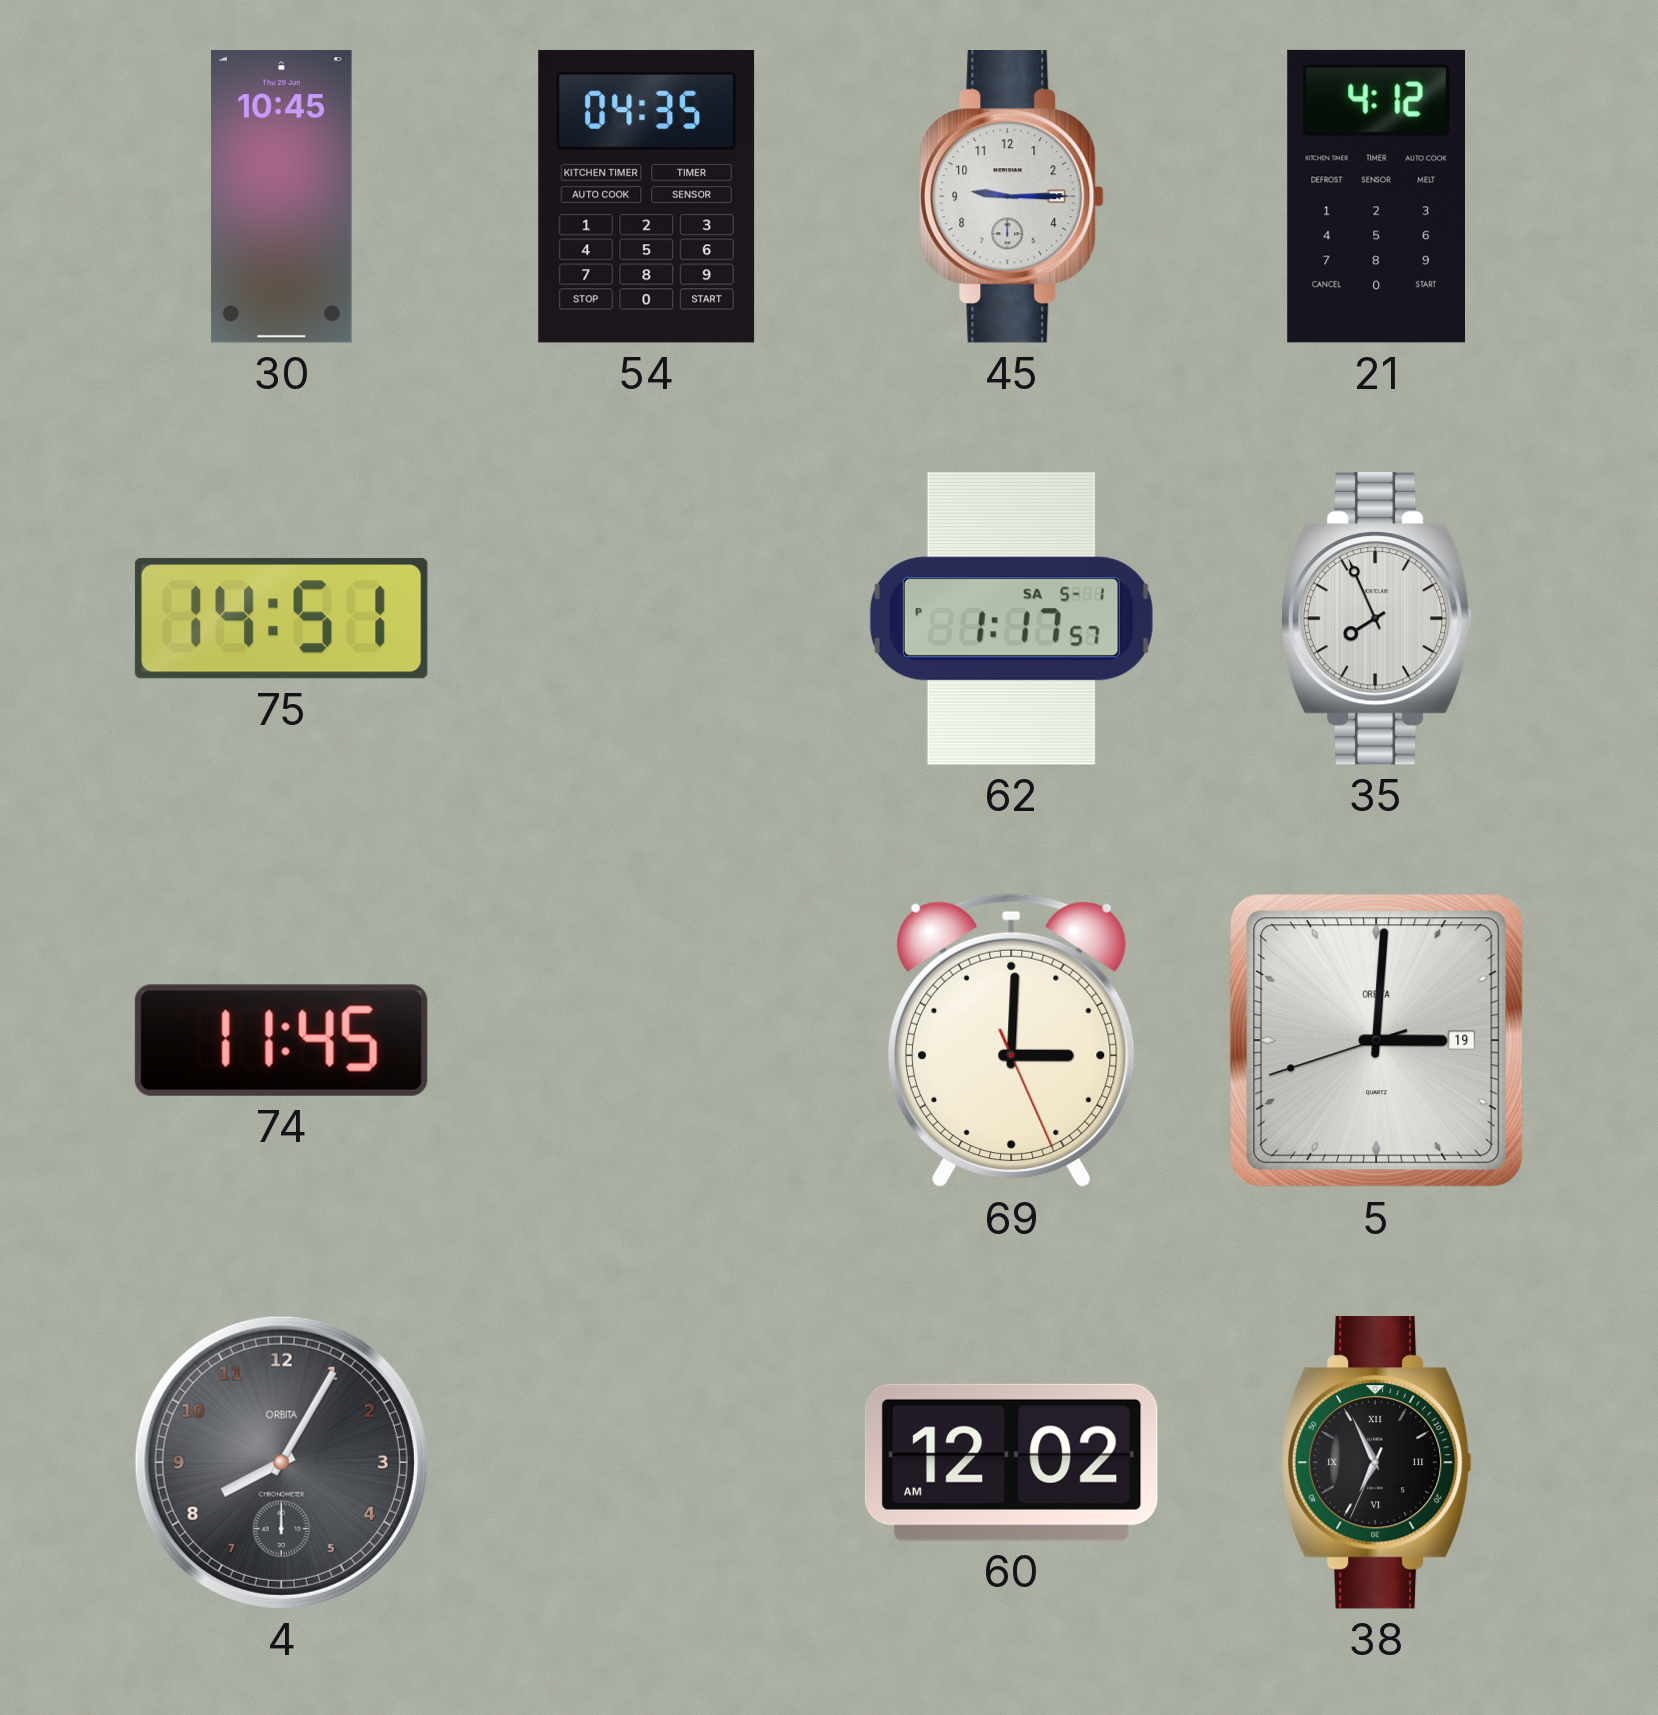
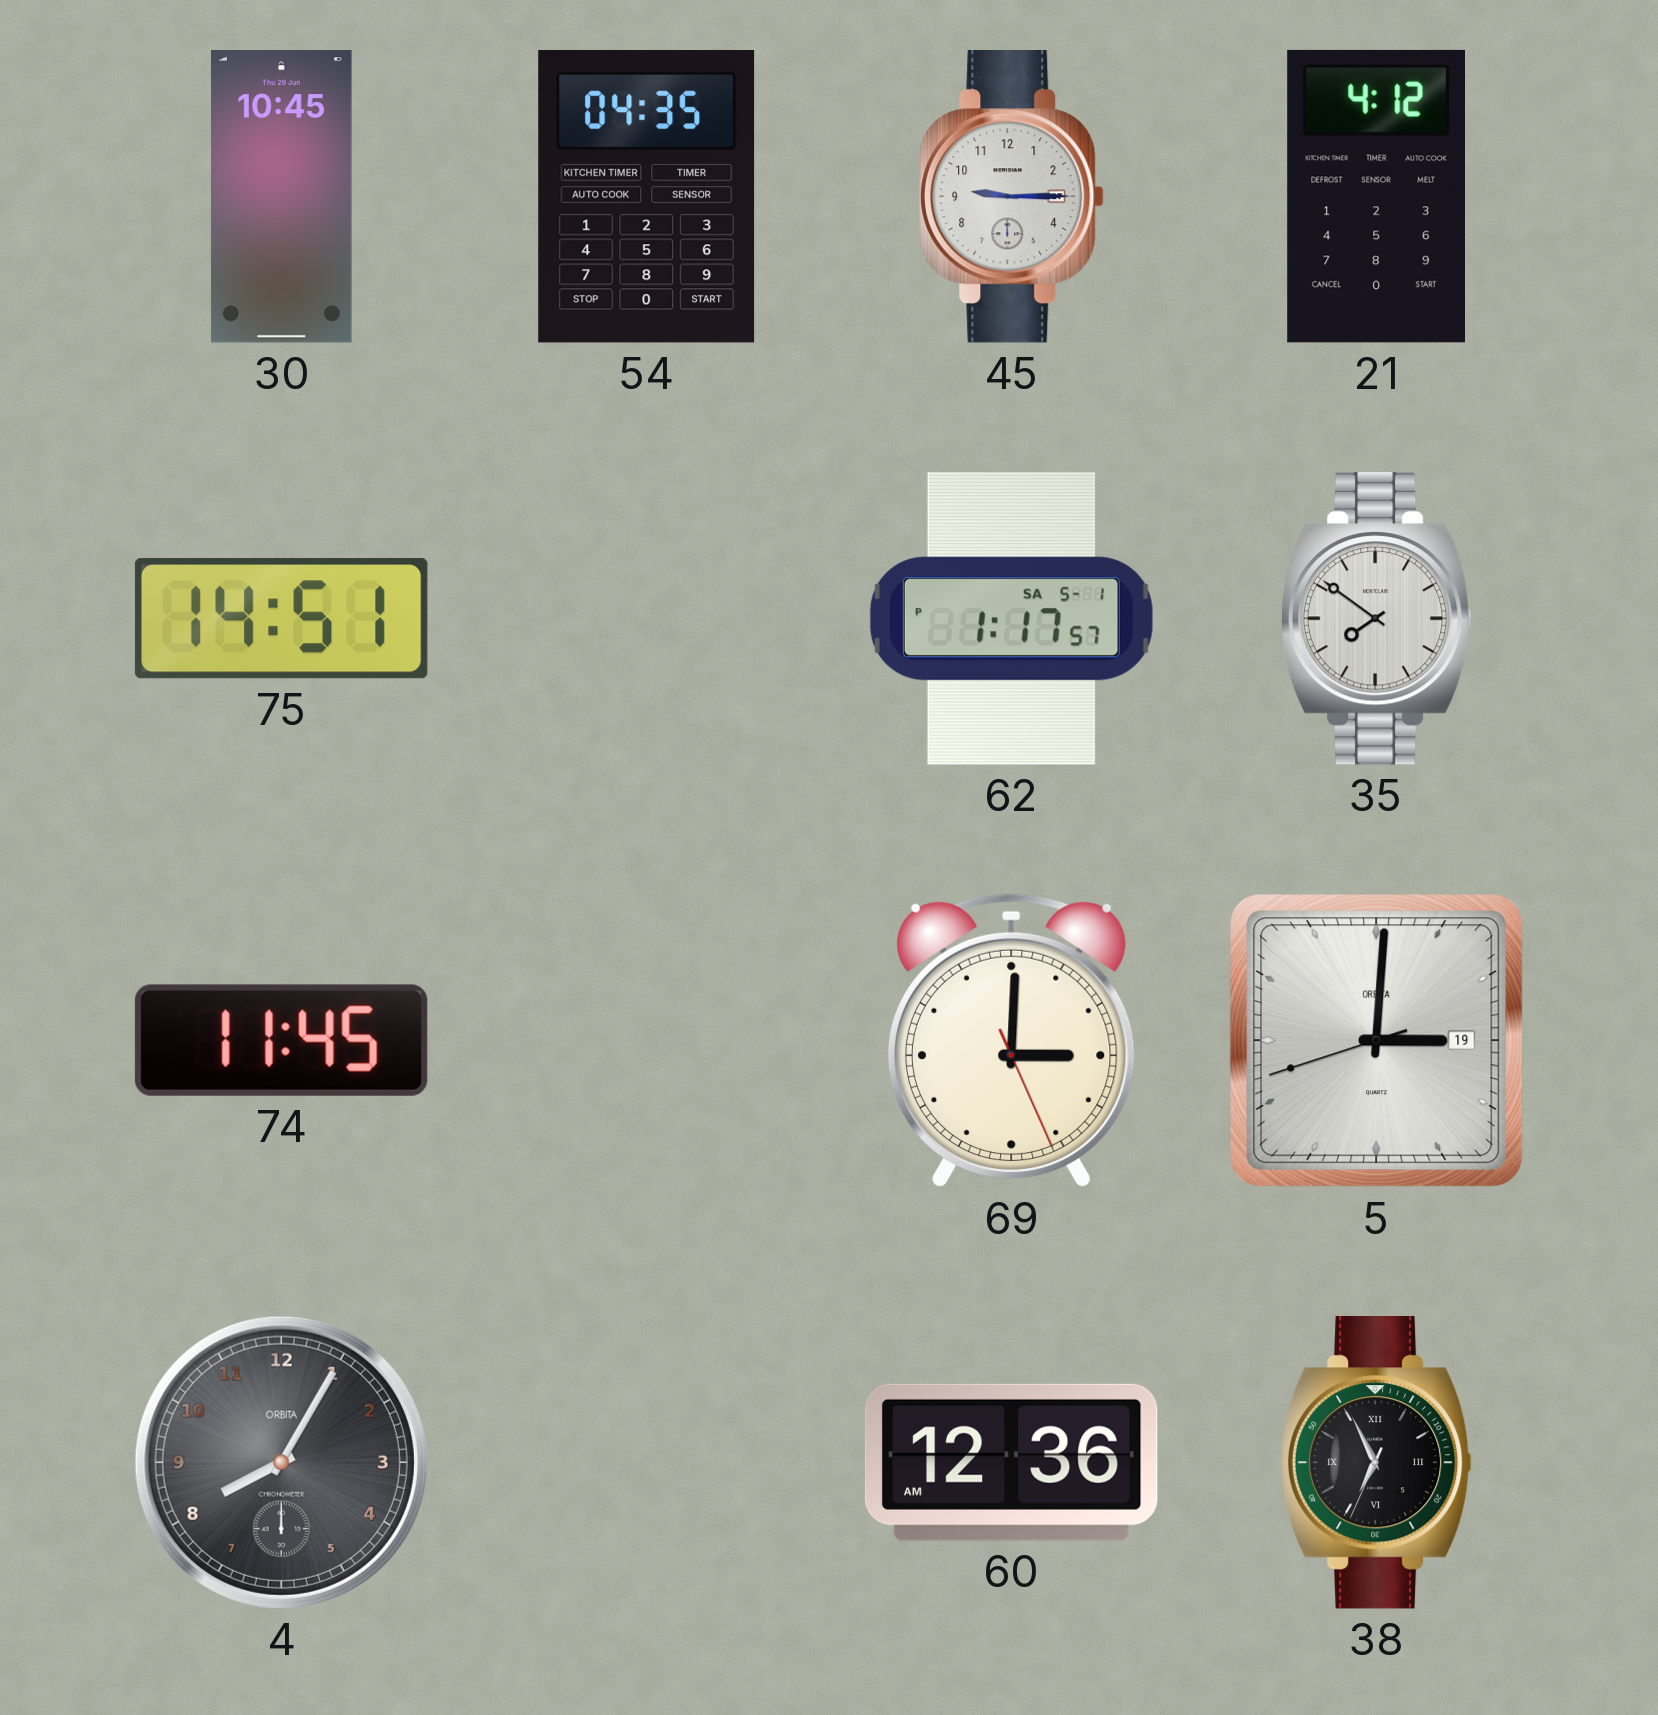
35: 7:56 -> 7:51 (1376, 618)
60: 12:02 -> 12:36 (1011, 1462)
